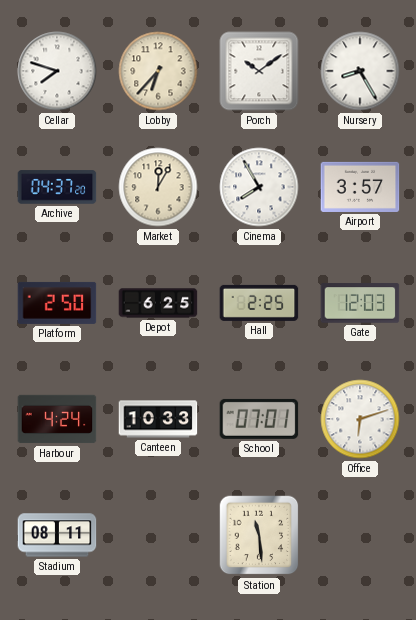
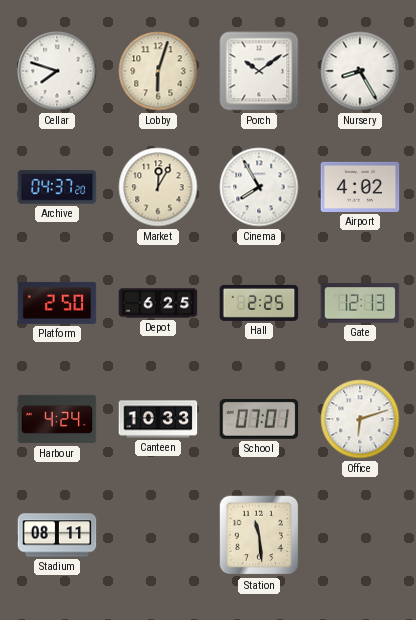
Lobby: 6:37 -> 6:03 (158, 71)
Airport: 3:57 -> 4:02 (360, 187)
Gate: 12:03 -> 12:13 (360, 303)
